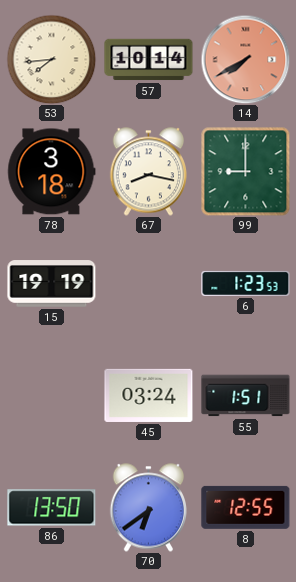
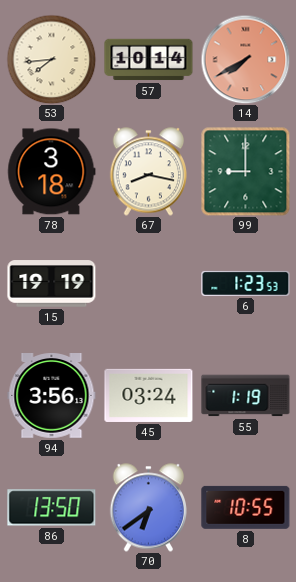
94: none -> 3:56 (52, 396)
55: 1:51 -> 1:19 (246, 396)
8: 12:55 -> 10:55 (246, 507)
